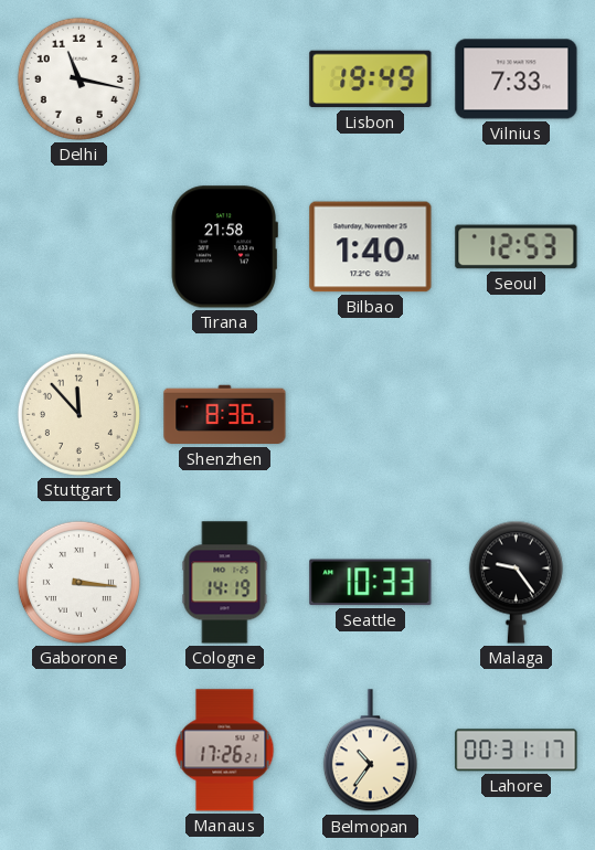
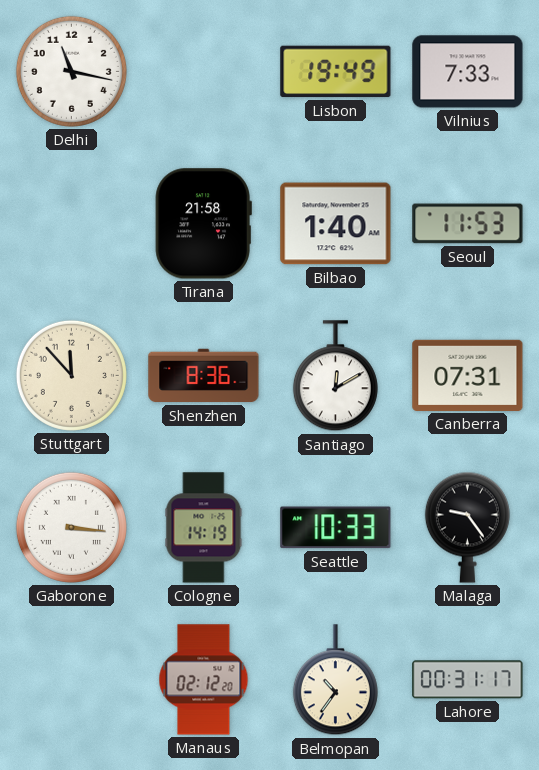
Seoul: 12:53 -> 11:53 (468, 224)
Santiago: none -> 12:10 (335, 376)
Canberra: none -> 07:31 (468, 375)
Manaus: 17:26 -> 02:12 (204, 680)
